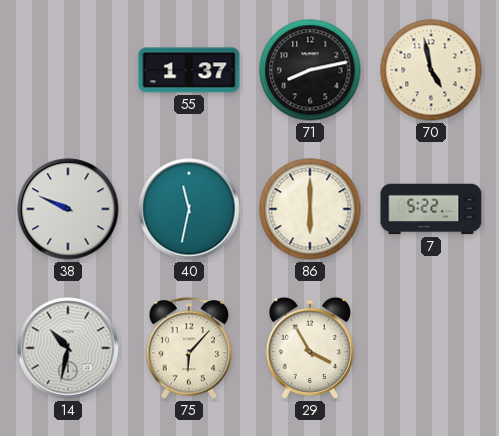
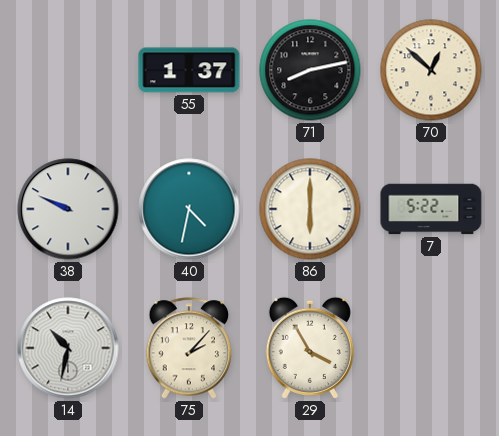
70: 4:58 -> 12:52 (431, 70)
40: 11:32 -> 4:32 (189, 209)
75: 6:07 -> 2:07 (189, 348)
